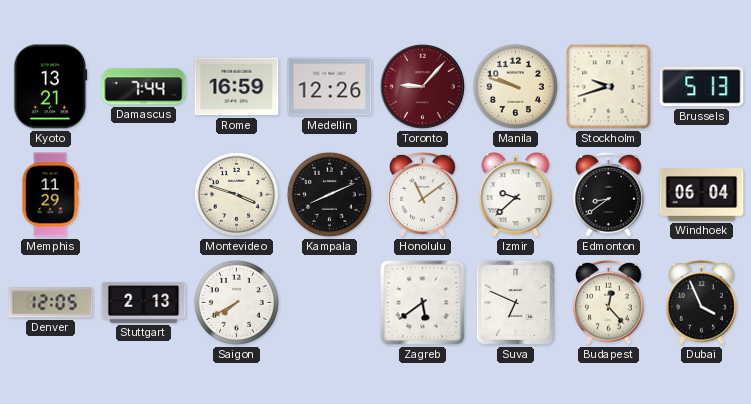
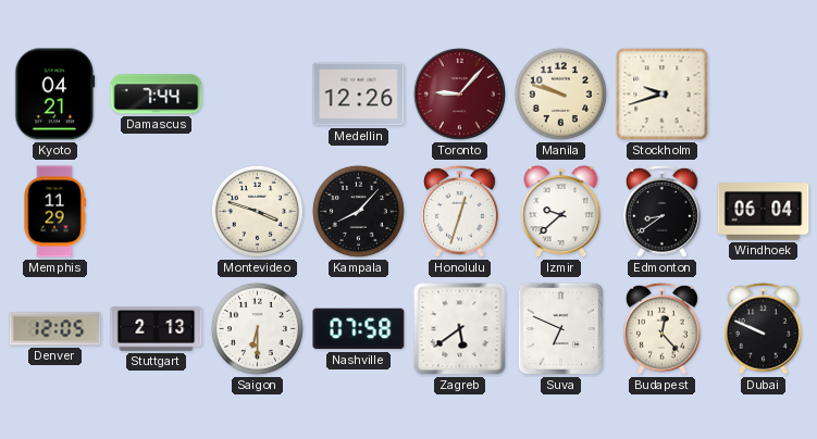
Kyoto: 13:21 -> 04:21 (55, 95)
Rome: 16:59 -> none (237, 87)
Brussels: 5:13 -> none (702, 87)
Kampala: 8:11 -> 8:07 (358, 211)
Honolulu: 11:09 -> 12:33 (460, 211)
Saigon: 7:40 -> 6:30 (257, 328)
Nashville: none -> 07:58 (359, 329)
Dubai: 3:56 -> 9:49 (764, 328)
